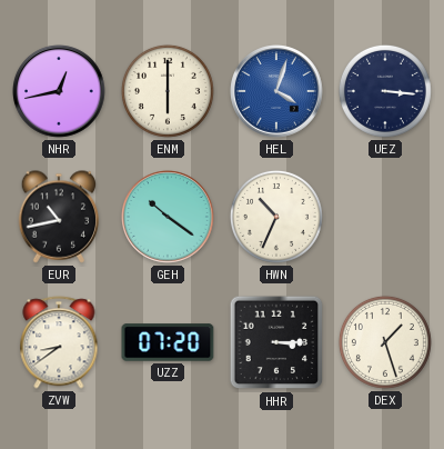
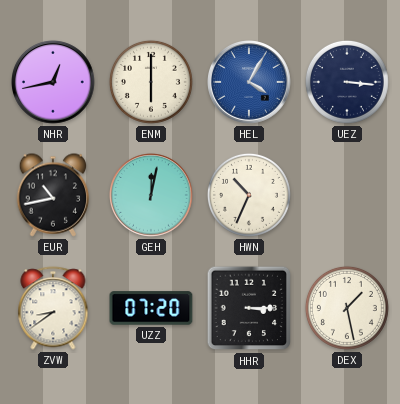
HEL: 4:03 -> 4:05 (250, 83)
GEH: 10:21 -> 12:02 (152, 196)
DEX: 1:27 -> 1:28 (347, 308)
